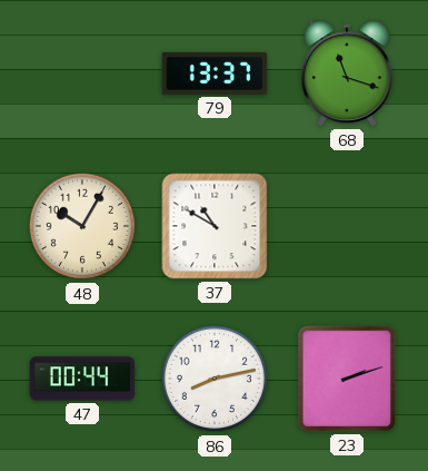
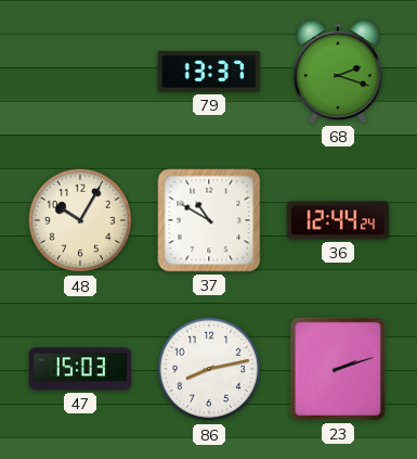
68: 11:18 -> 2:18 (338, 72)
36: none -> 12:44 (338, 220)
47: 00:44 -> 15:03 (80, 369)
